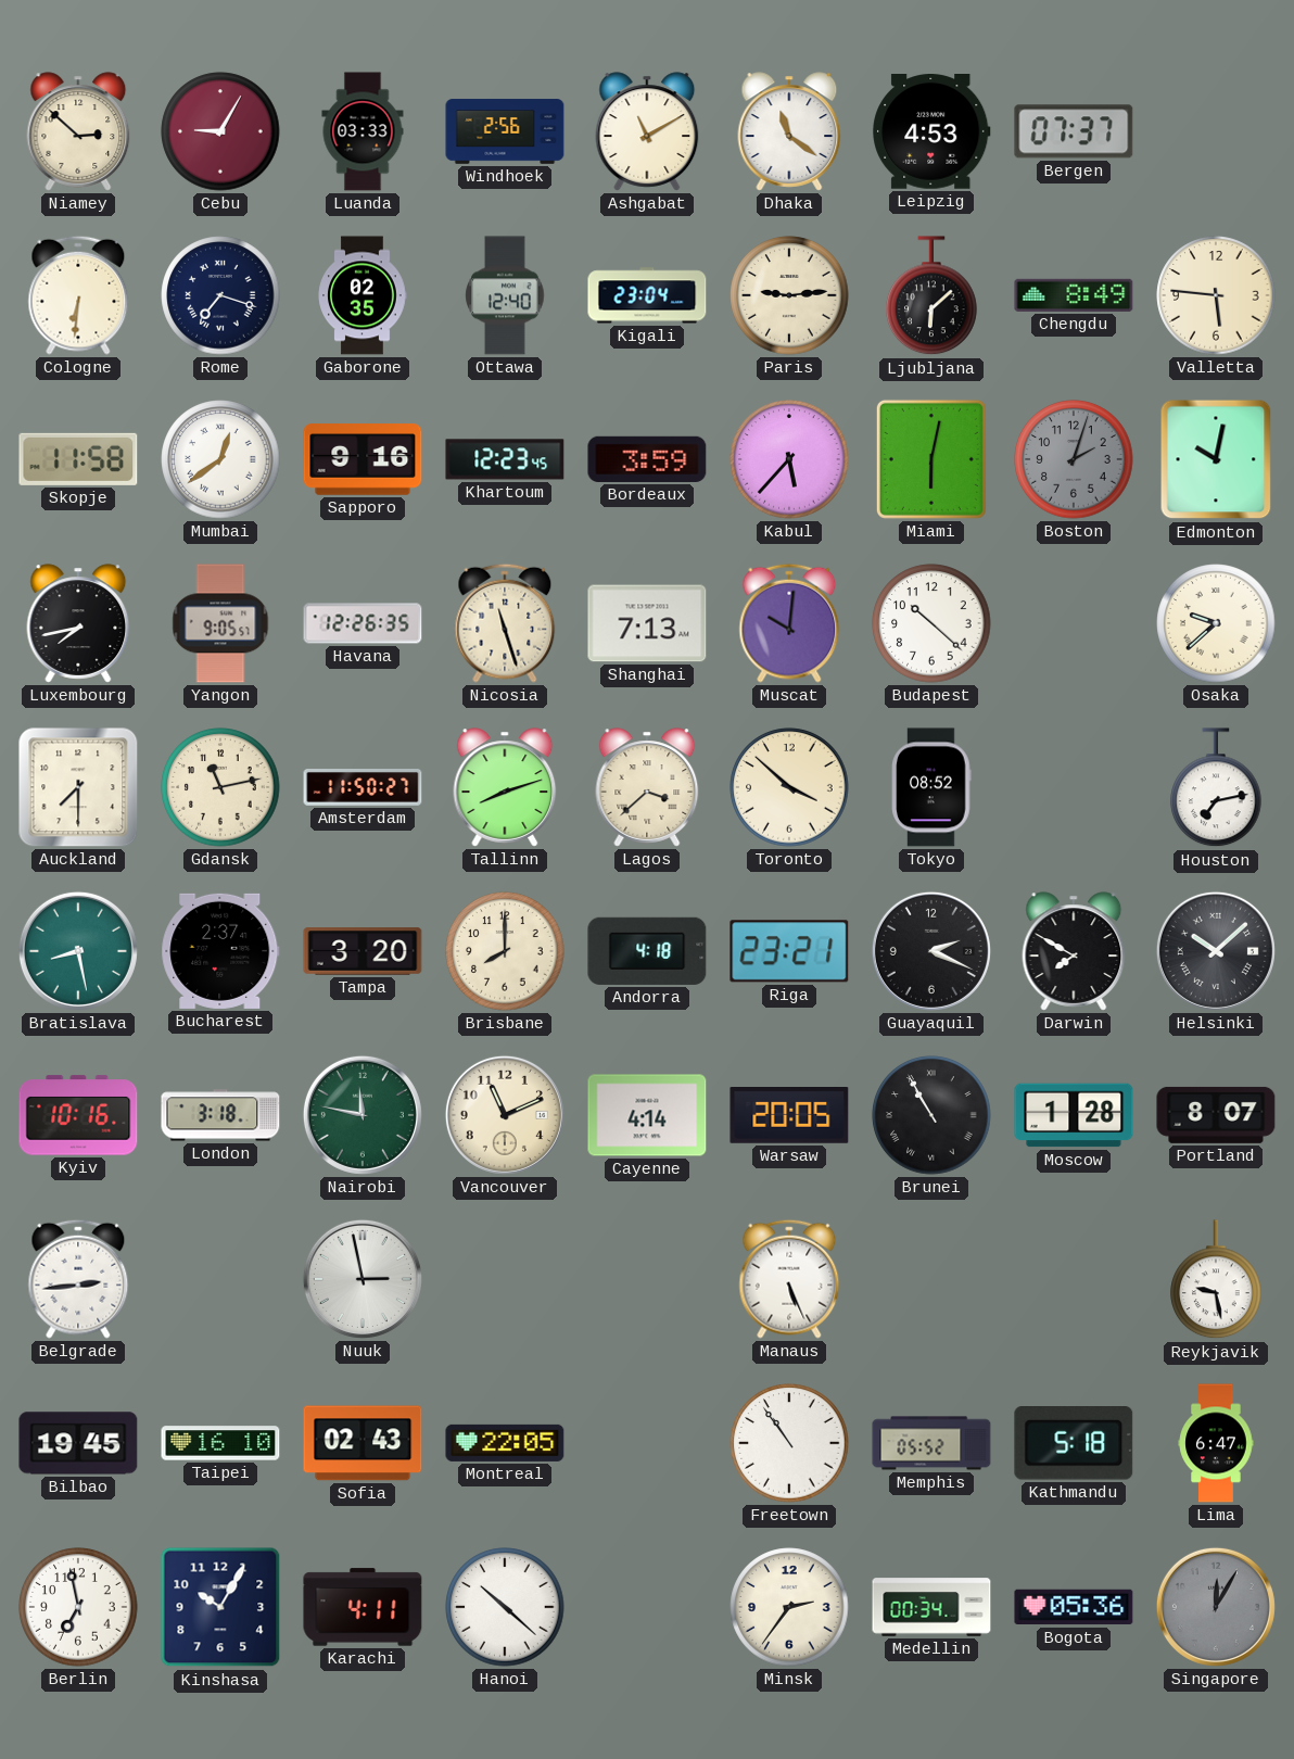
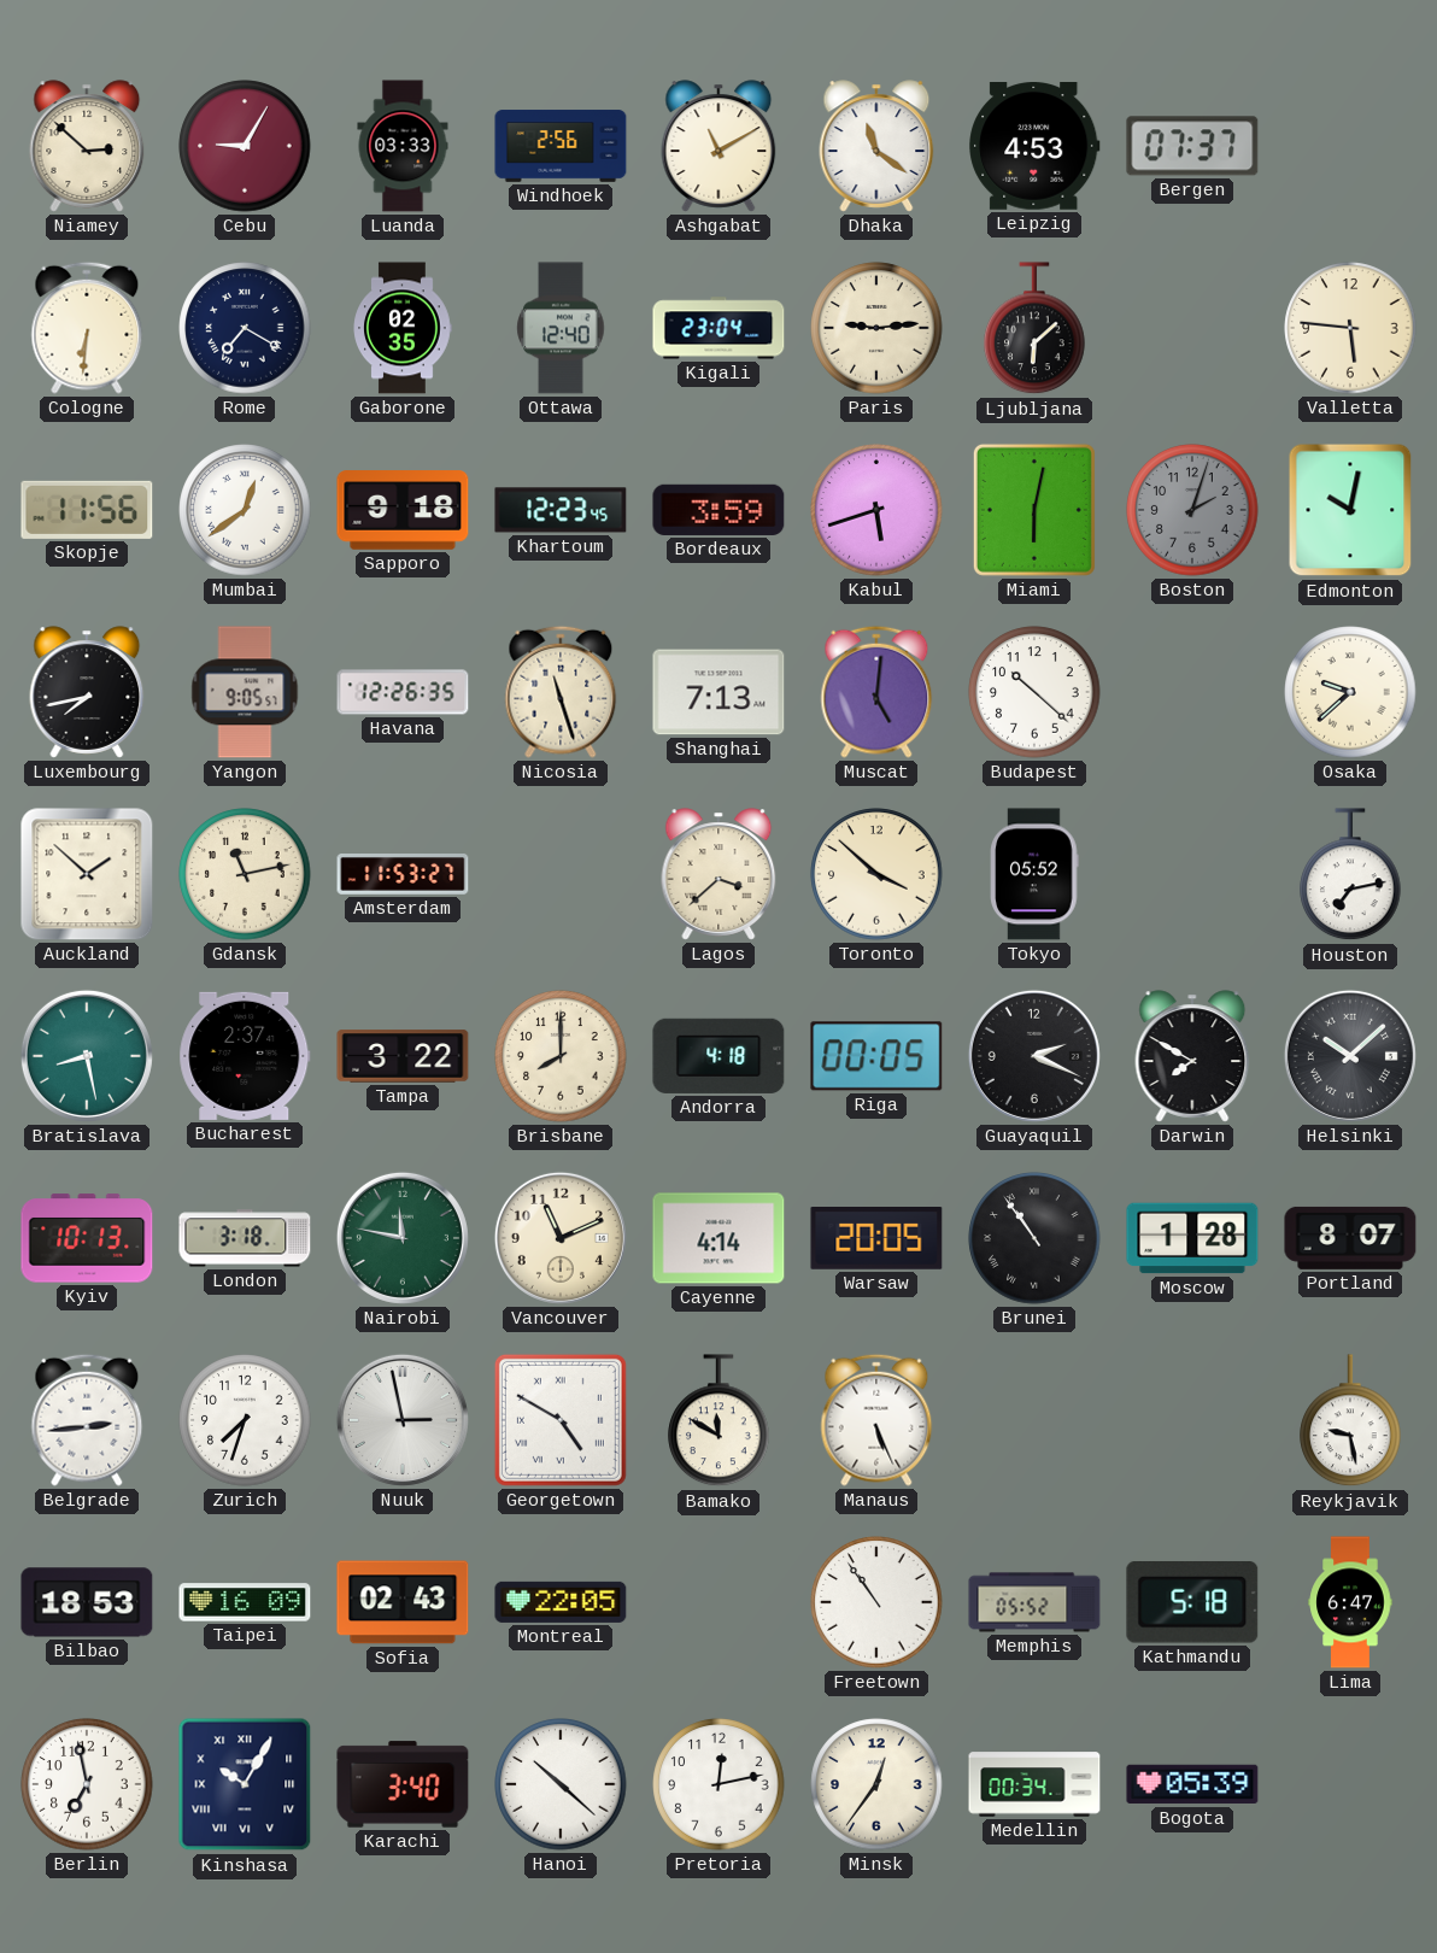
Rome: 7:18 -> 7:20 (245, 328)
Chengdu: 8:49 -> none (1074, 295)
Skopje: 11:58 -> 11:56 (87, 510)
Sapporo: 9:16 -> 9:18 (403, 510)
Kabul: 5:37 -> 5:42 (876, 510)
Muscat: 10:01 -> 5:01 (876, 692)
Auckland: 7:30 -> 1:52 (87, 874)
Amsterdam: 11:50 -> 11:53 (403, 875)
Tallinn: 8:12 -> none (505, 787)
Tokyo: 08:52 -> 05:52 (1034, 874)
Tampa: 3:20 -> 3:22 (403, 1056)
Riga: 23:21 -> 00:05 (876, 1056)
Kyiv: 10:16 -> 10:13 (87, 1238)
Brunei: 10:55 -> 10:54 (1034, 1238)
Zurich: none -> 7:33 (245, 1420)
Georgetown: none -> 4:50 (561, 1420)
Bamako: none -> 11:50 (719, 1421)
Bilbao: 19:45 -> 18:53 (87, 1602)
Taipei: 16:10 -> 16:09 (245, 1602)
Kinshasa numerals: Arabic -> Roman (245, 1784)
Karachi: 4:11 -> 3:40 (403, 1784)
Pretoria: none -> 12:13 (719, 1784)
Minsk: 2:36 -> 12:36 (876, 1784)
Bogota: 05:36 -> 05:39 (1192, 1784)
Singapore: 12:05 -> none (1216, 1607)
